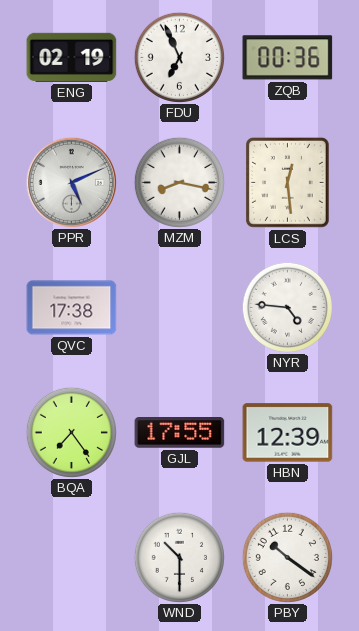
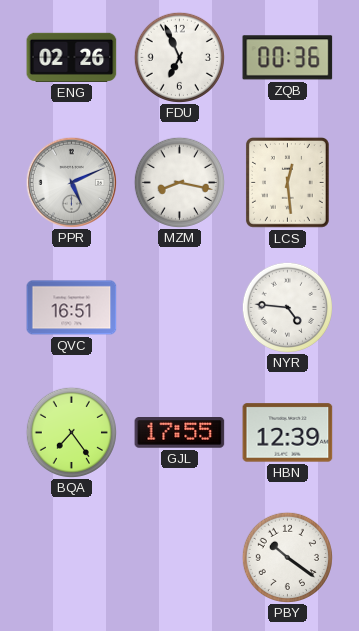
ENG: 02:19 -> 02:26 (72, 57)
QVC: 17:38 -> 16:51 (72, 308)
WND: 10:30 -> none (179, 557)
